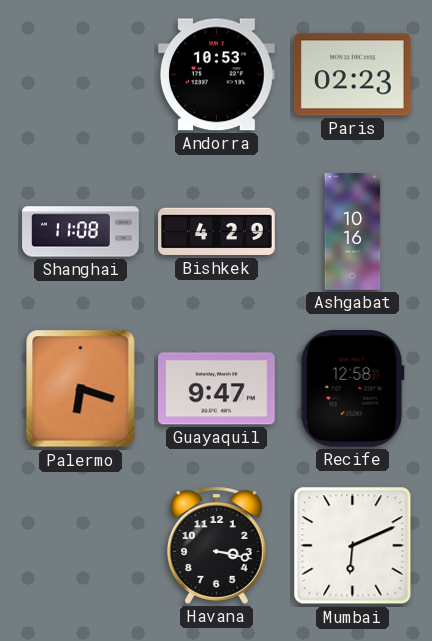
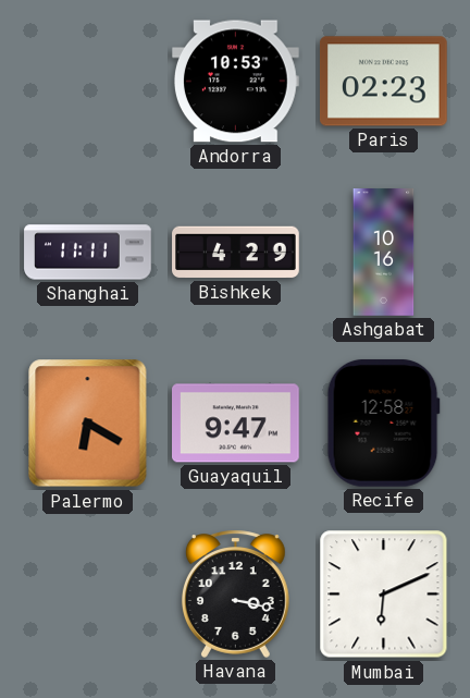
Shanghai: 11:08 -> 11:11 (88, 253)
Palermo: 6:18 -> 6:20 (88, 424)
